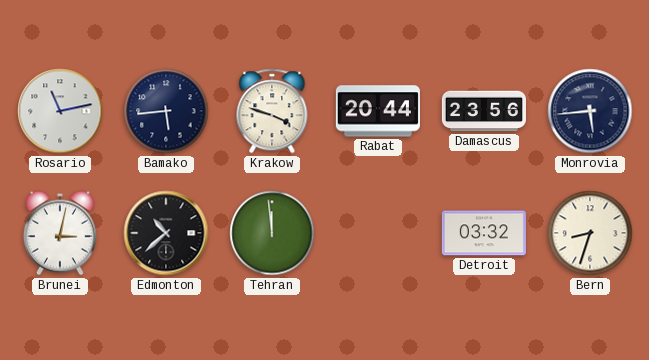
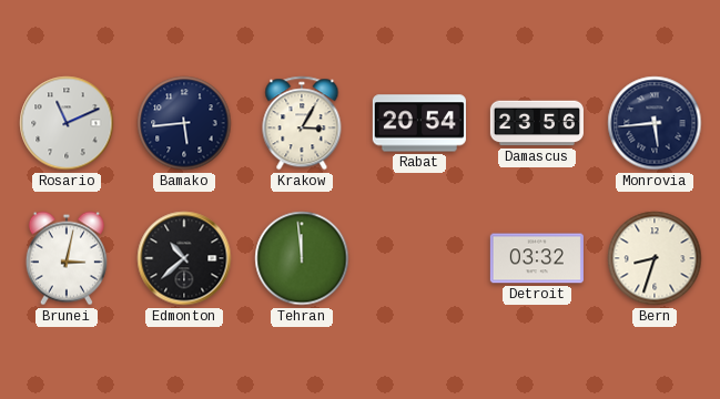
Rosario: 11:13 -> 11:11 (67, 123)
Krakow: 3:48 -> 3:05 (302, 123)
Rabat: 20:44 -> 20:54 (419, 123)
